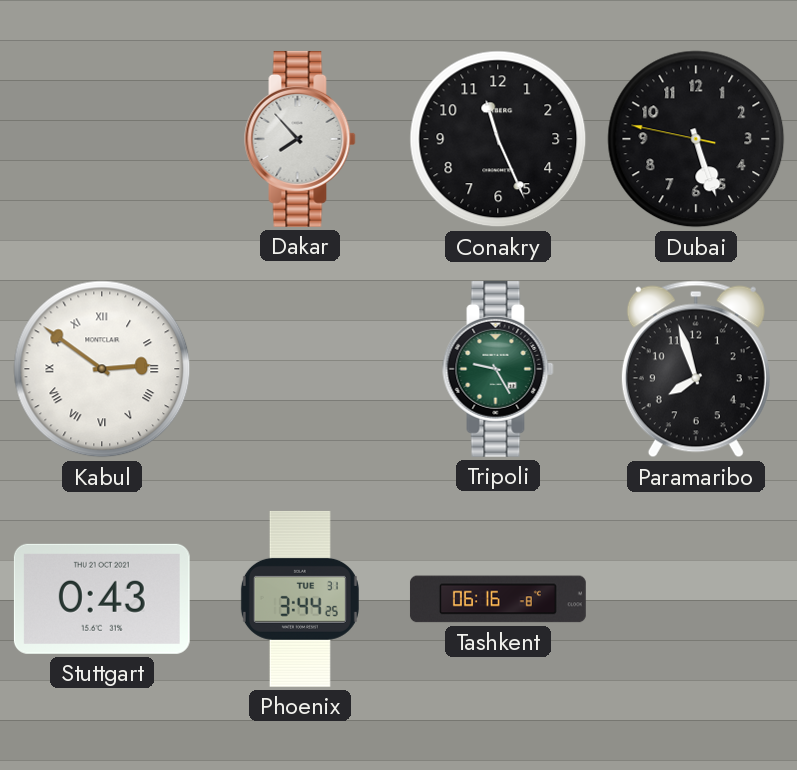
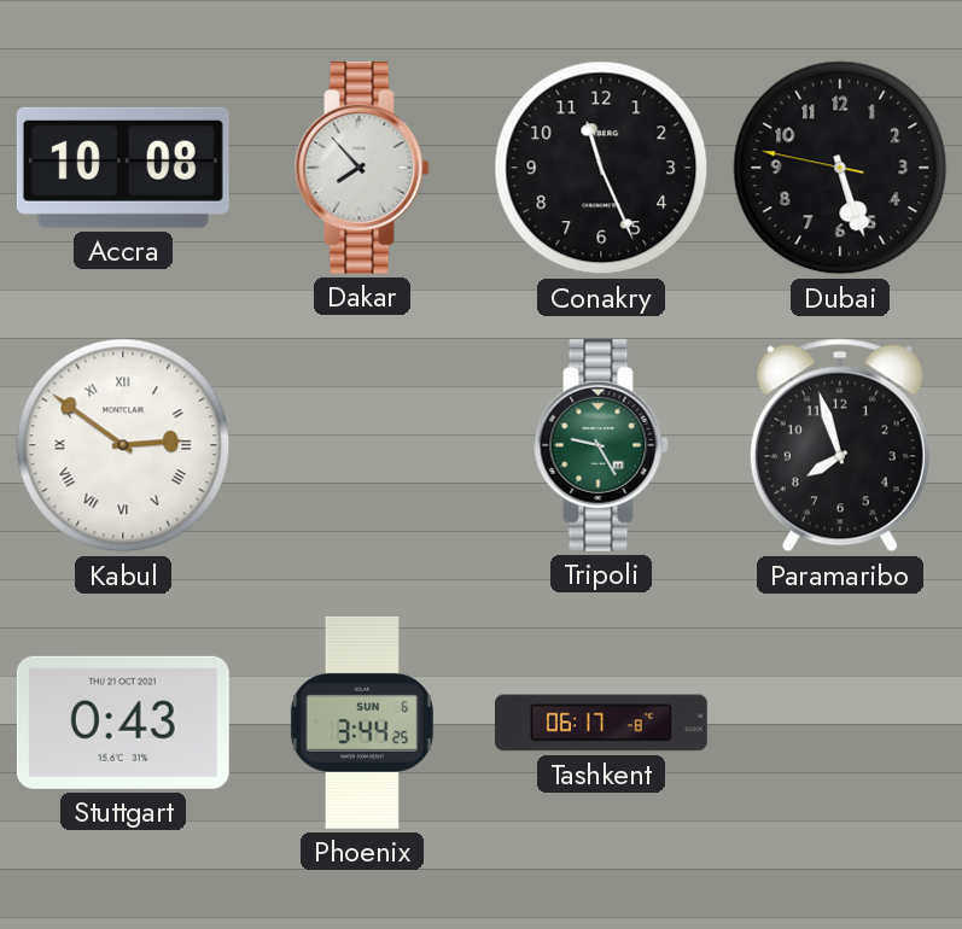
Accra: none -> 10:08 (123, 168)
Phoenix date: TUE 31 -> SUN 6 (362, 723)
Tashkent: 06:16 -> 06:17 (601, 723)
